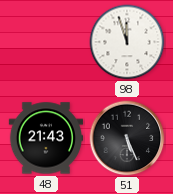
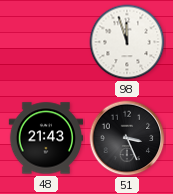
51: 5:26 -> 3:26 (127, 138)
